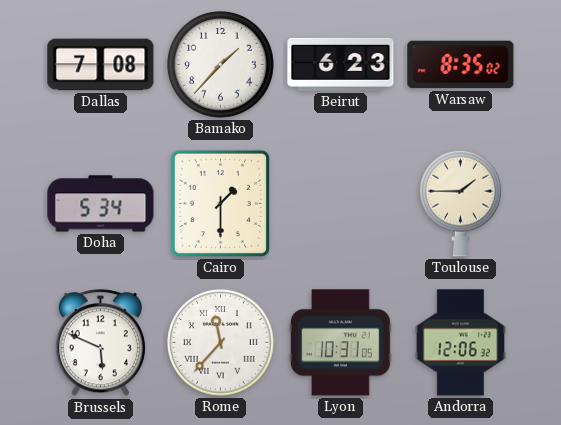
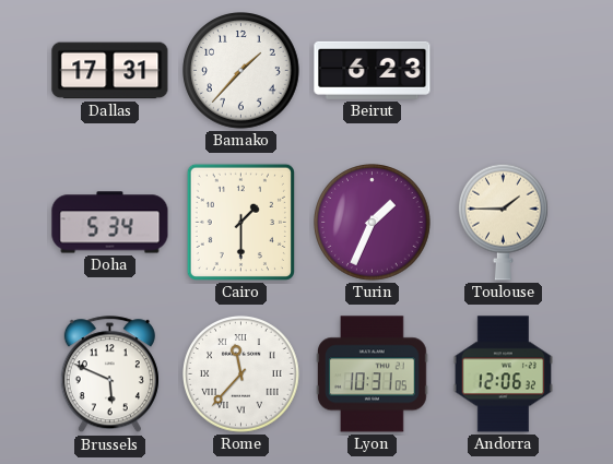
Dallas: 7:08 -> 17:31 (110, 71)
Warsaw: 8:35 -> none (461, 65)
Turin: none -> 1:34 (373, 223)
